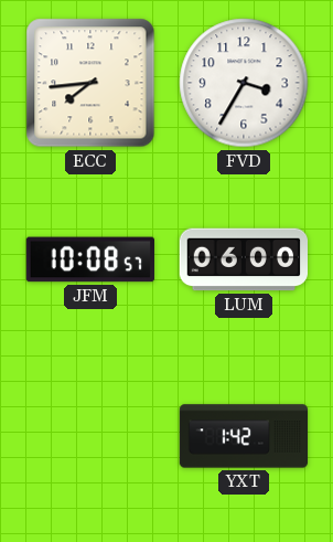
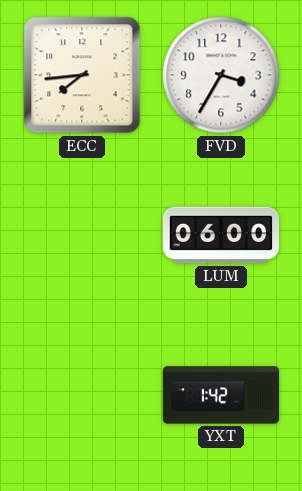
JFM: 10:08 -> none (90, 259)
